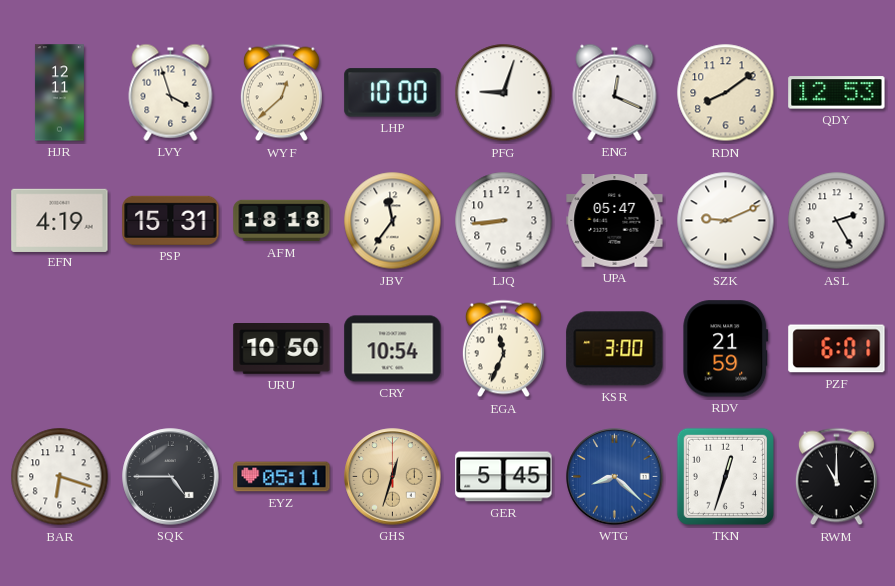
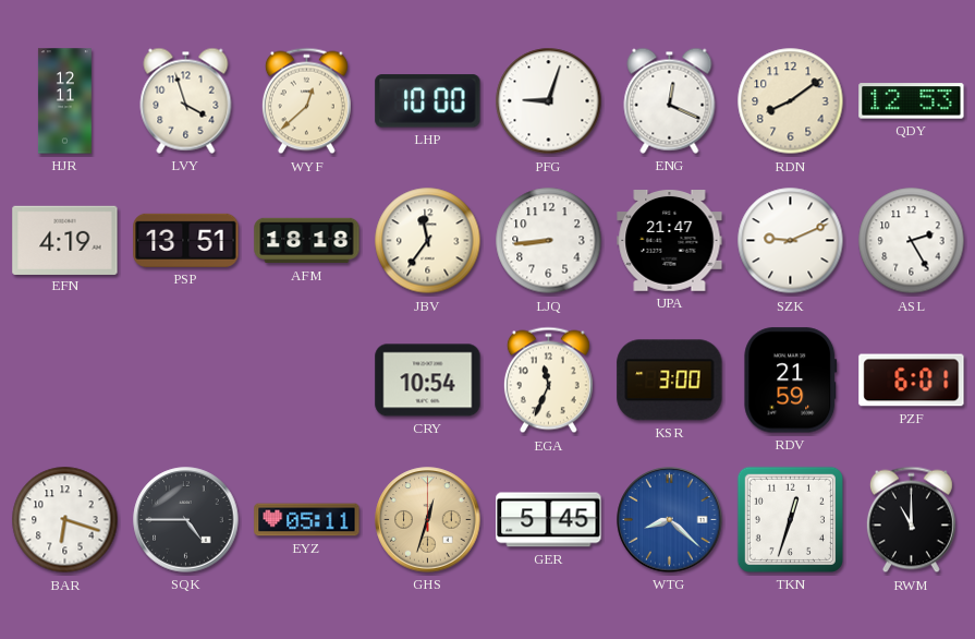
PSP: 15:31 -> 13:51 (186, 240)
UPA: 05:47 -> 21:47 (670, 241)
URU: 10:50 -> none (282, 349)
